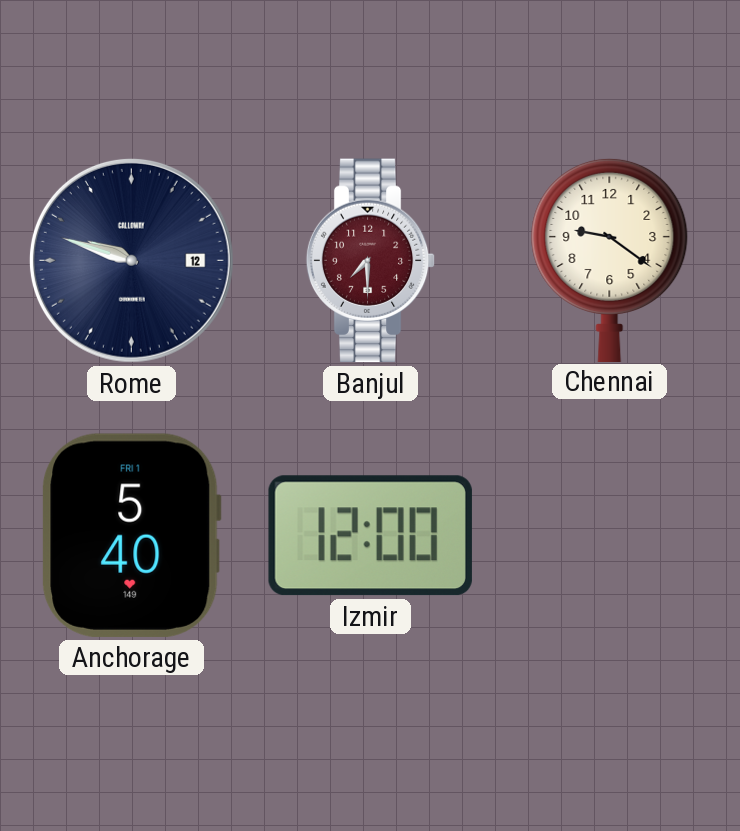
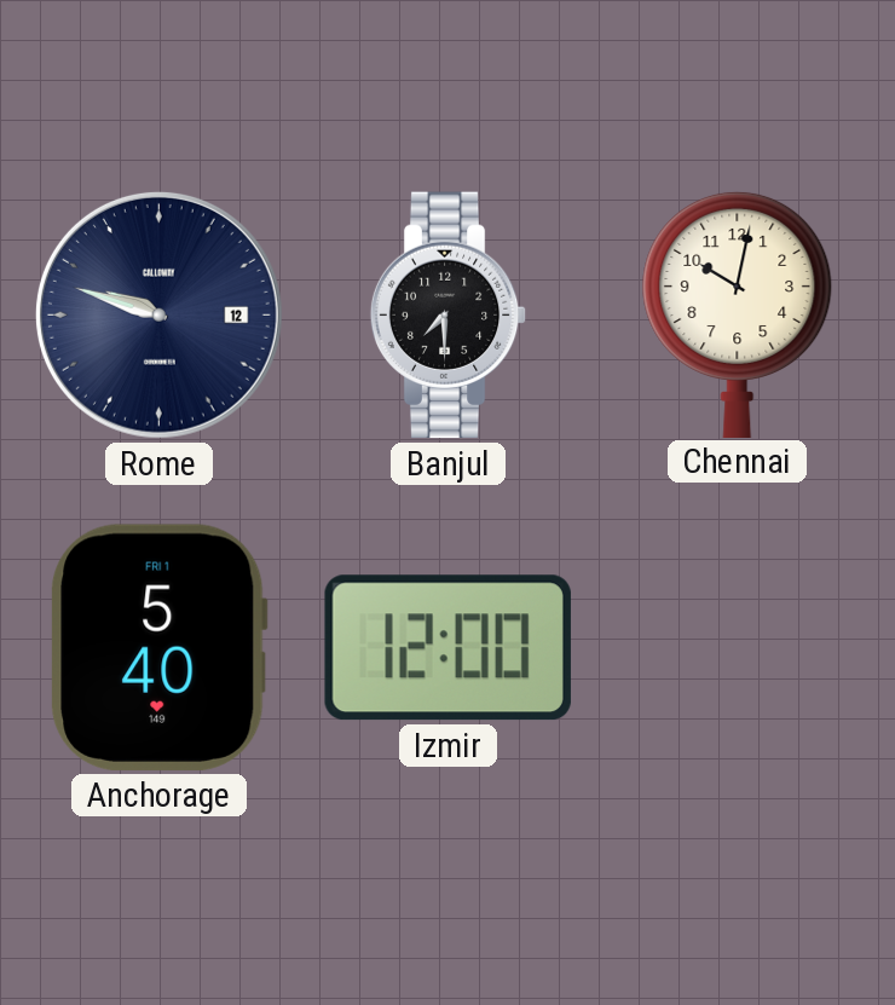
Banjul dial: burgundy -> black (449, 316)
Chennai: 9:21 -> 10:02 (738, 313)
